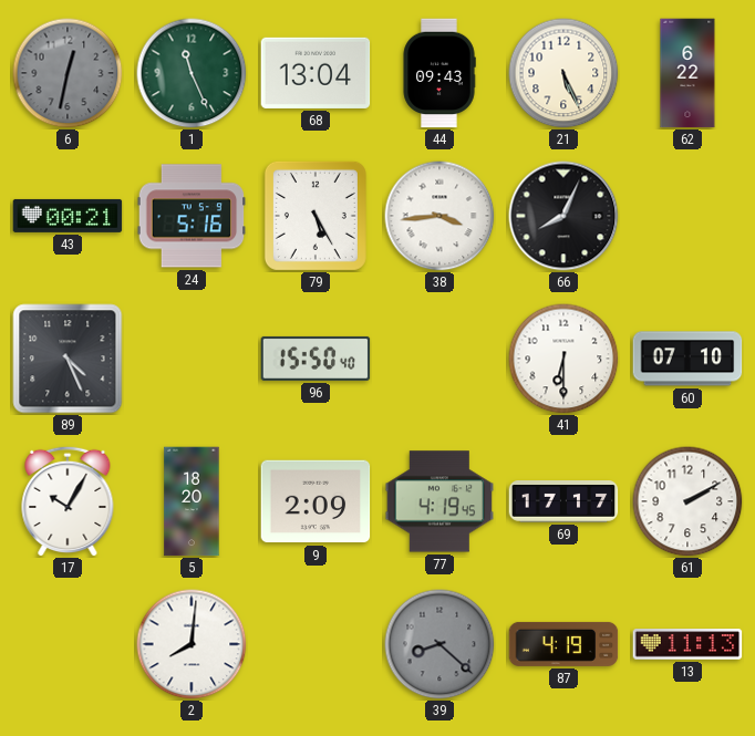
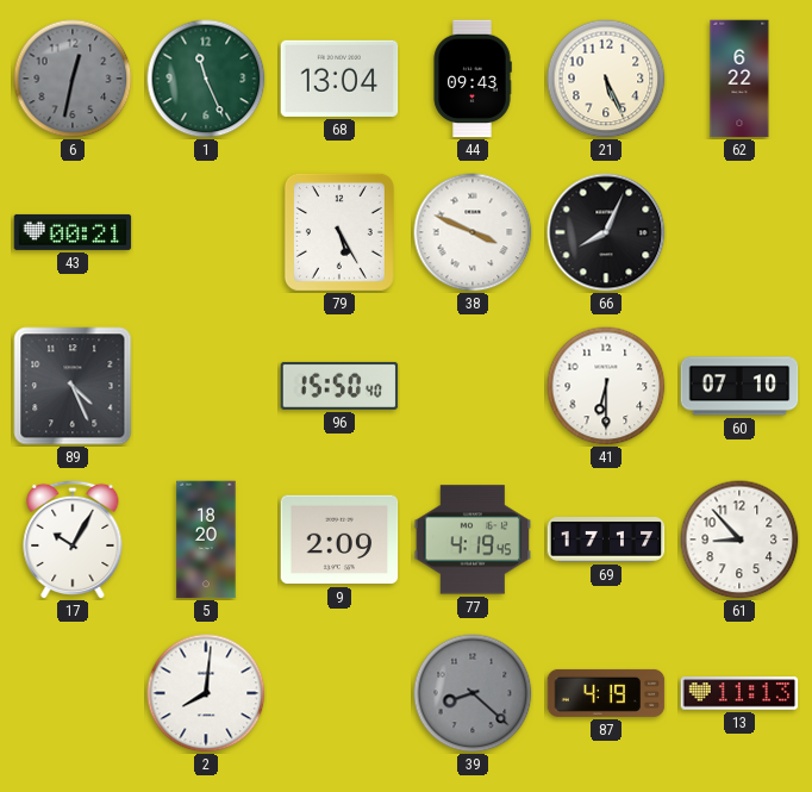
24: 5:16 -> none (192, 216)
38: 3:44 -> 3:49 (473, 232)
61: 2:10 -> 8:53 (739, 540)
